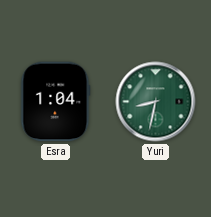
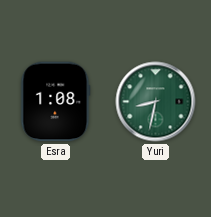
Esra: 1:04 -> 1:08 (56, 102)
